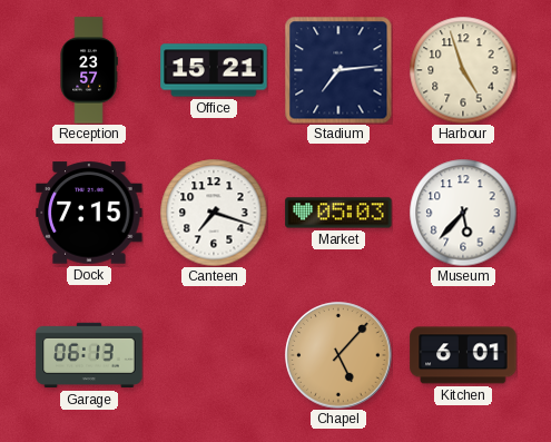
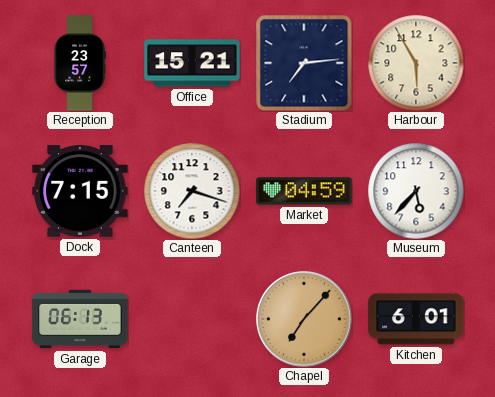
Harbour: 4:57 -> 5:55 (416, 63)
Market: 05:03 -> 04:59 (304, 191)
Chapel: 5:07 -> 7:07 (304, 319)
